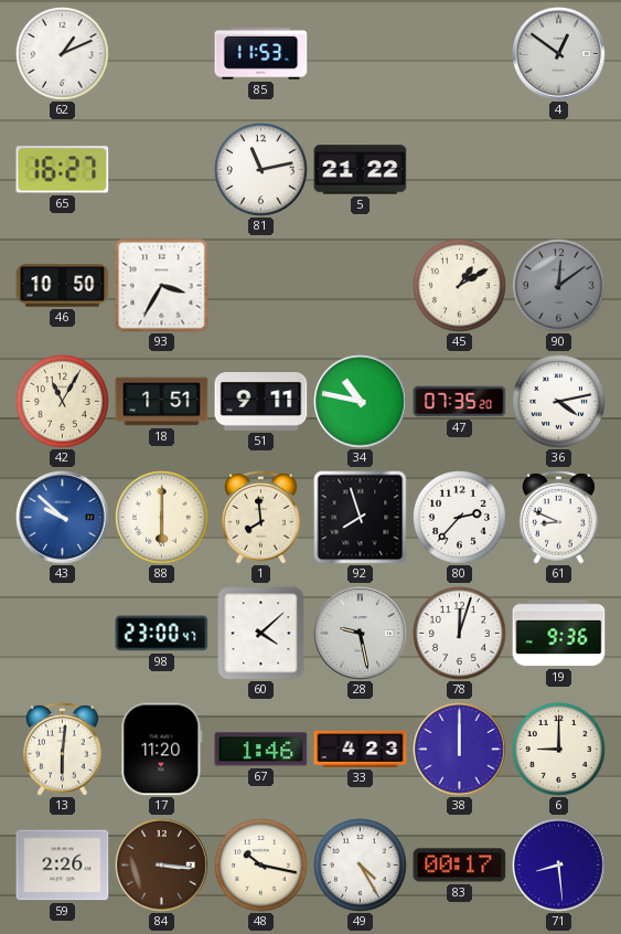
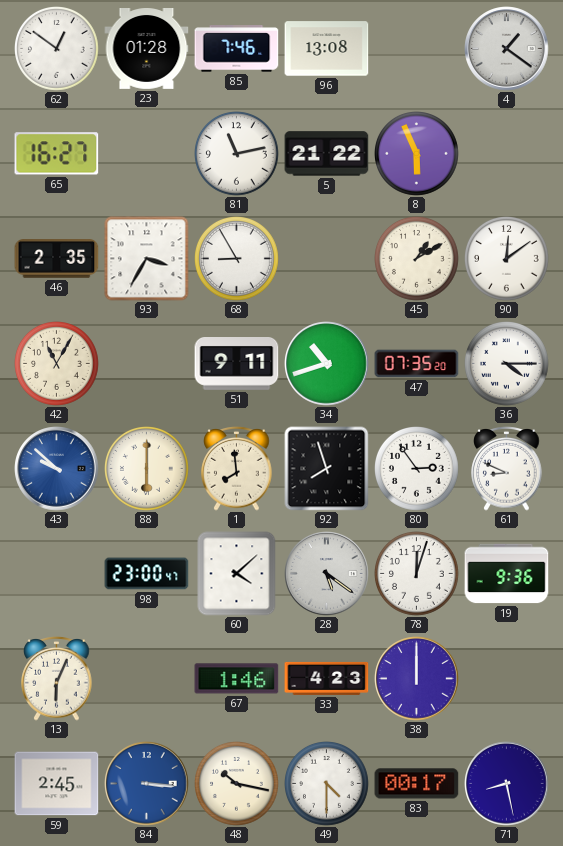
62: 1:11 -> 12:51 (57, 49)
23: none -> 01:28 (147, 49)
85: 11:53 -> 7:46 (237, 49)
96: none -> 13:08 (327, 49)
4: 12:51 -> 1:21 (507, 49)
8: none -> 5:56 (417, 154)
46: 10:50 -> 2:35 (57, 259)
68: none -> 8:55 (237, 259)
90 dial: grey -> white (507, 259)
18: 1:51 -> none (162, 402)
34: 10:47 -> 10:42 (327, 364)
36: 4:13 -> 4:15 (507, 364)
80: 2:37 -> 2:54 (417, 469)
28: 9:28 -> 5:21 (327, 574)
13: 6:01 -> 6:04 (57, 679)
17: 11:20 -> none (162, 750)
6: 9:00 -> none (559, 750)
59: 2:26 -> 2:45 (57, 784)
84 dial: brown -> blue (147, 784)
49: 4:25 -> 4:30 (327, 784)
71: 8:29 -> 8:28 (507, 784)
